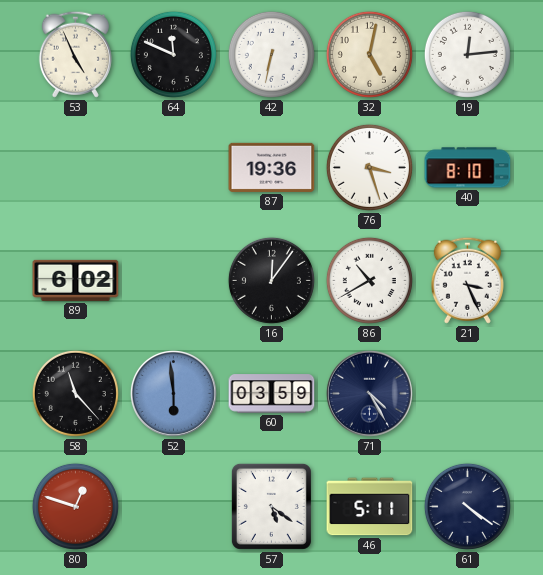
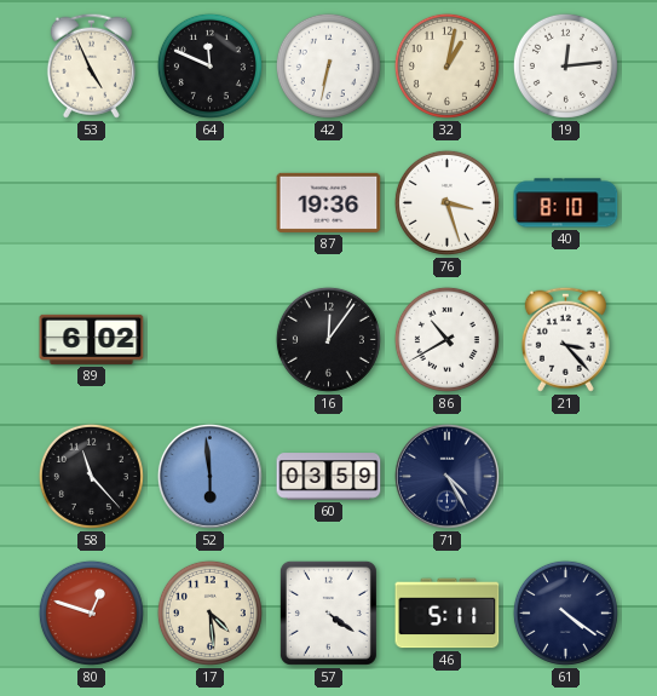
32: 5:02 -> 1:02 (446, 65)
21: 3:26 -> 3:23 (565, 339)
17: none -> 4:29 (209, 612)
57: 5:21 -> 4:21 (328, 612)
